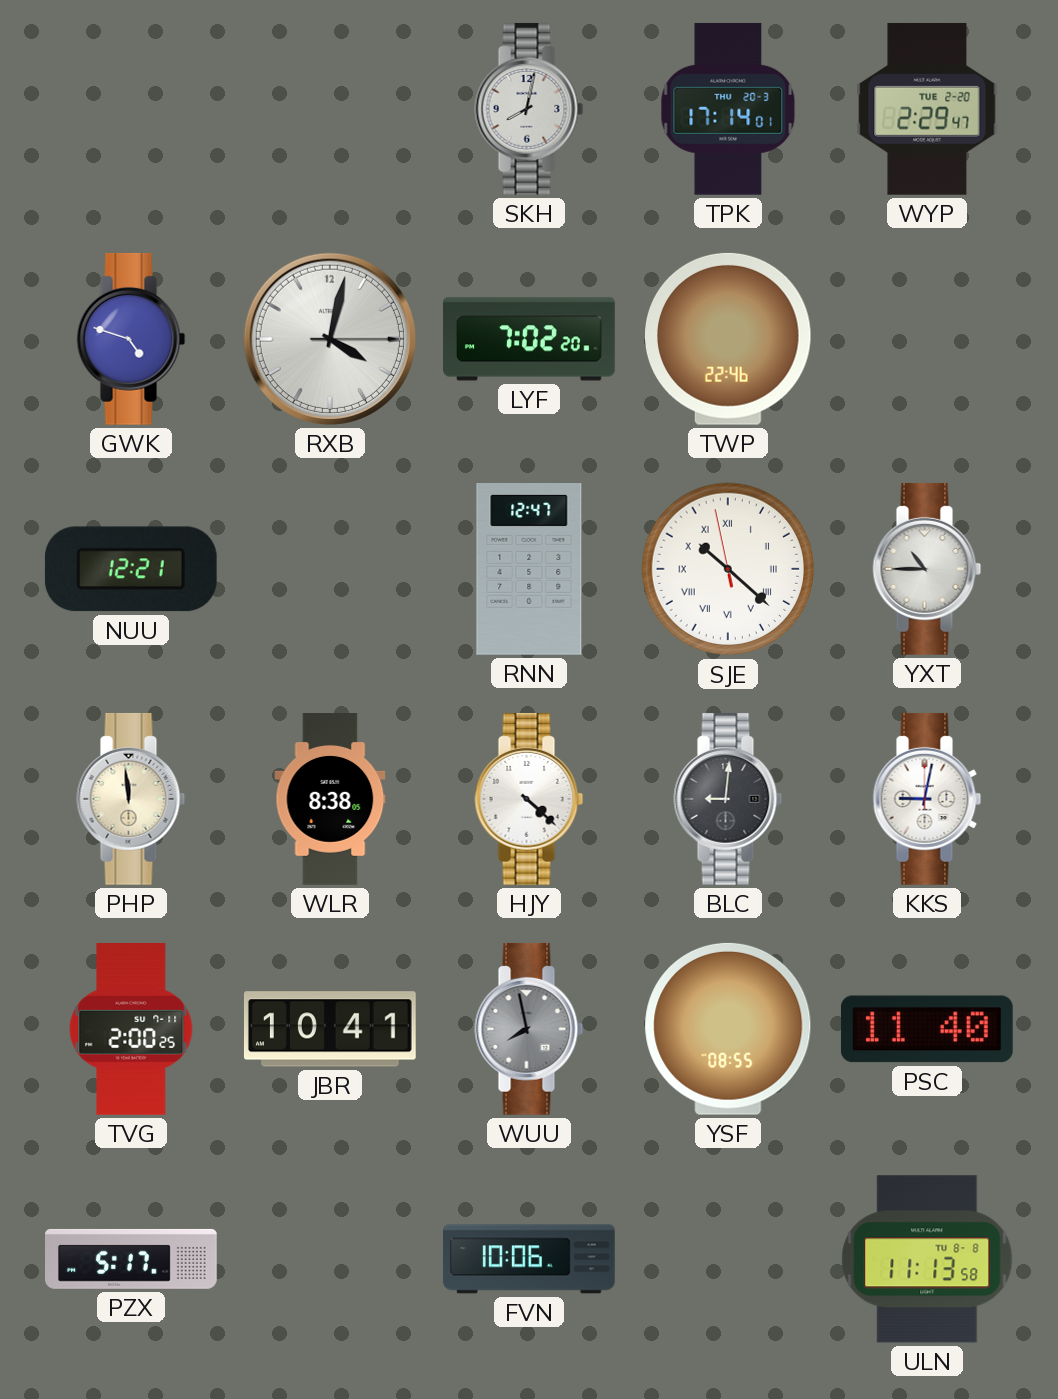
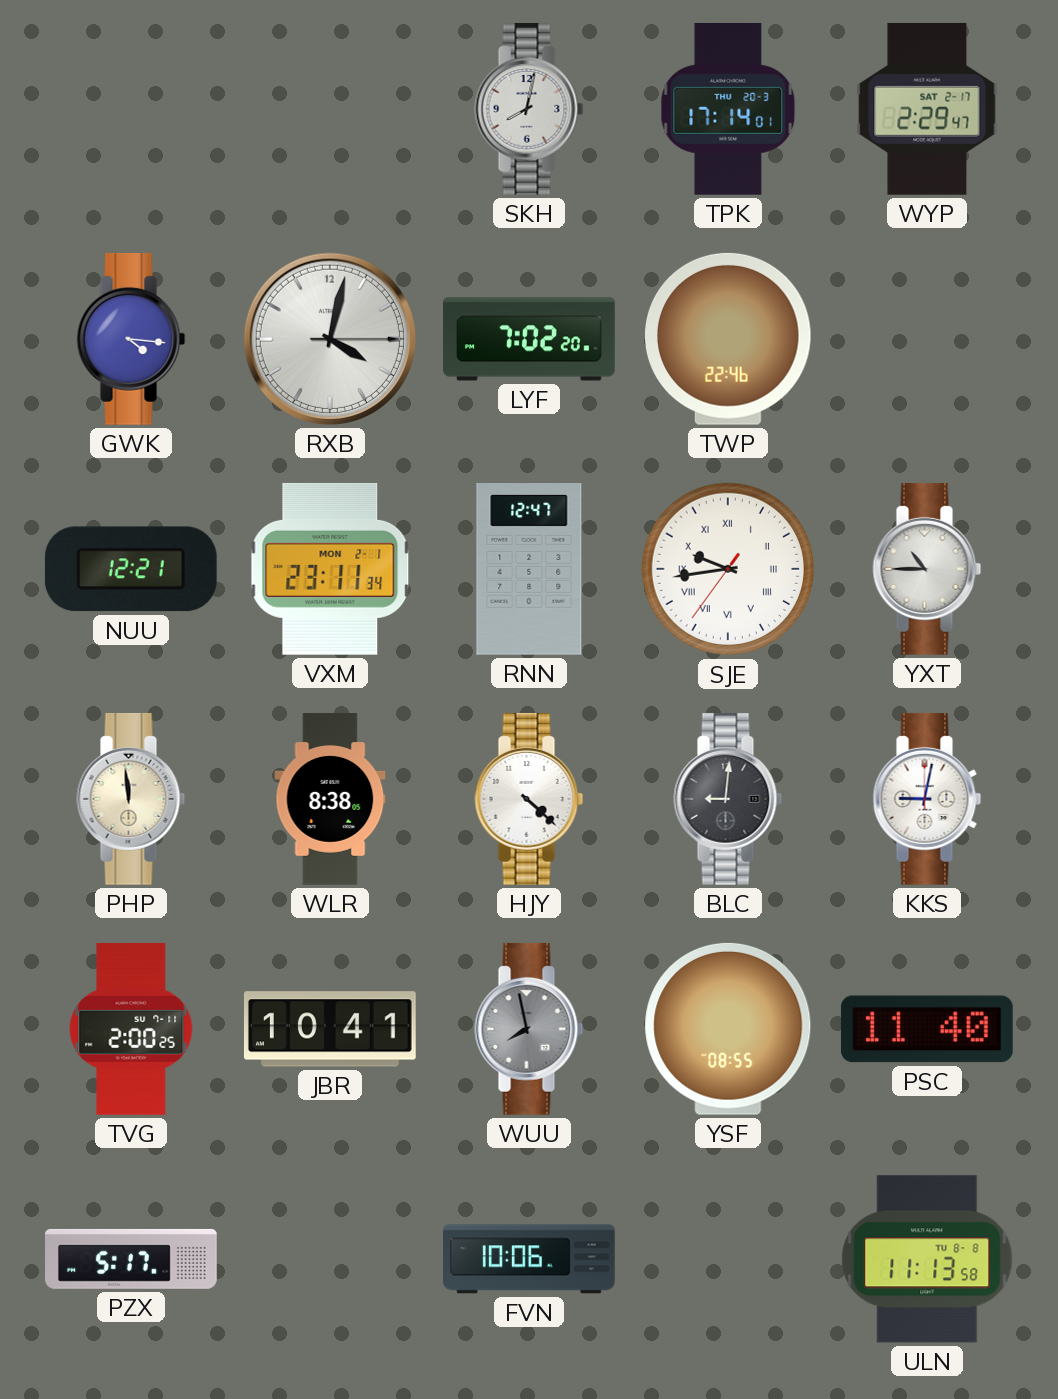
WYP date: TUE 2-20 -> SAT 2-17 (927, 109)
GWK: 4:48 -> 4:16 (131, 339)
VXM: none -> 23:11 (330, 569)
SJE: 10:21 -> 9:43 (728, 569)
